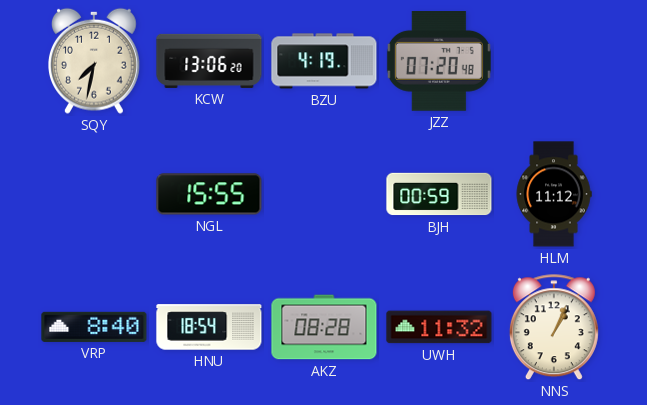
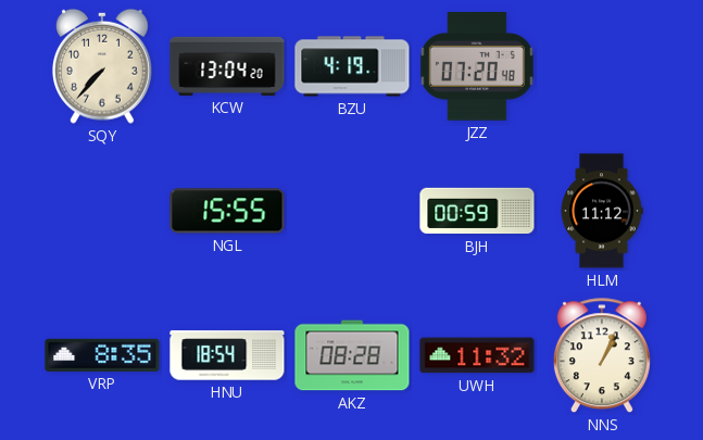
SQY: 7:32 -> 7:37 (103, 66)
KCW: 13:06 -> 13:04 (227, 66)
VRP: 8:40 -> 8:35 (102, 355)
